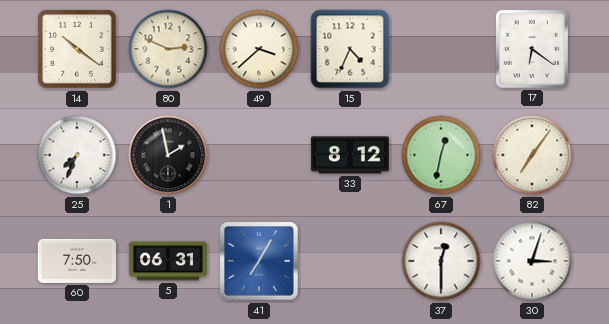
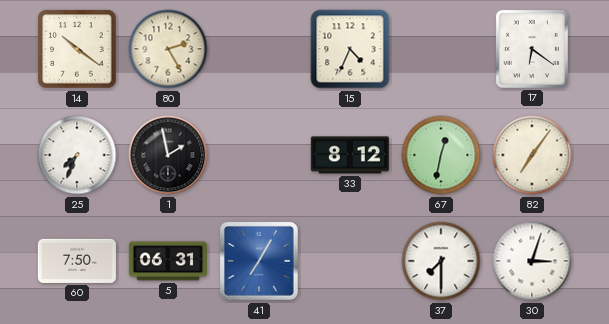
80: 2:49 -> 2:25 (168, 49)
49: 3:38 -> none (259, 49)
37: 12:30 -> 7:30 (441, 261)
